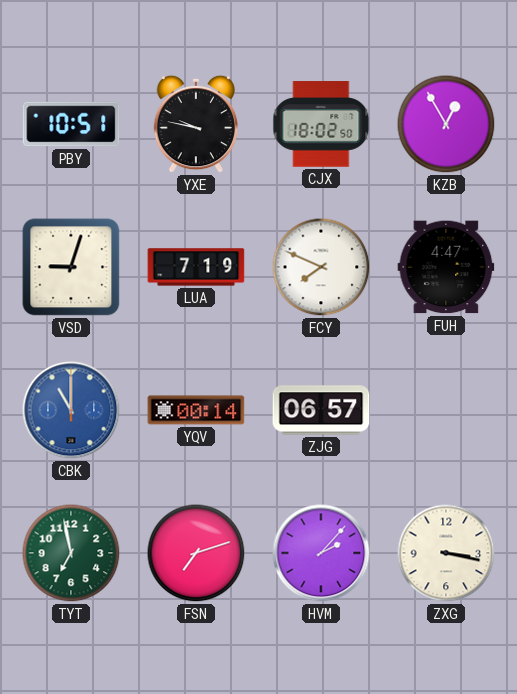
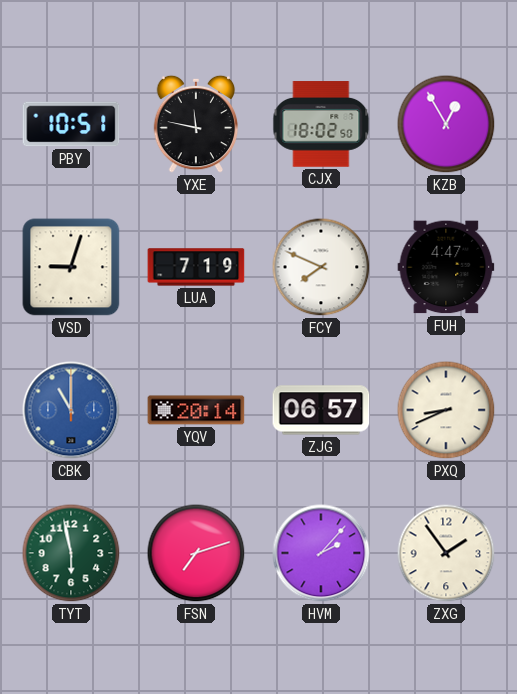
YXE: 9:47 -> 11:47 (196, 124)
YQV: 00:14 -> 20:14 (196, 410)
PXQ: none -> 8:41 (446, 410)
TYT: 6:58 -> 5:58 (71, 553)
ZXG: 3:17 -> 1:54 (446, 553)
